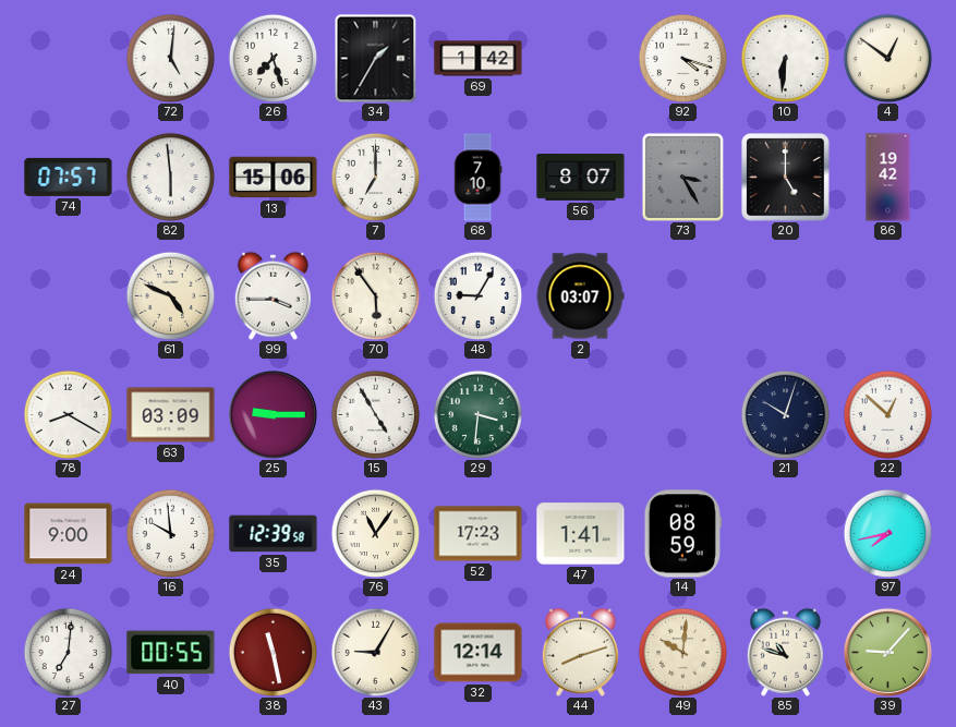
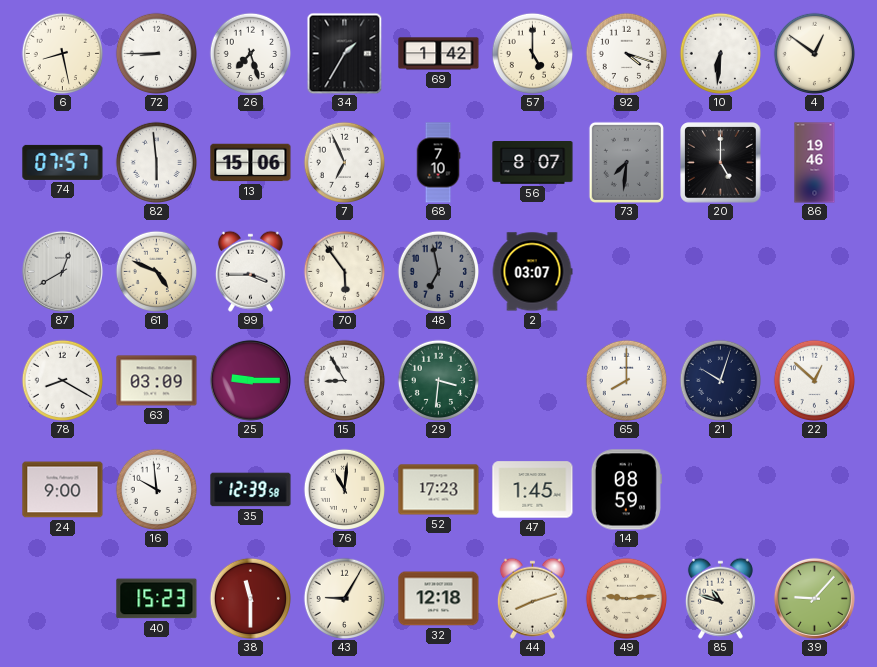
6: none -> 8:28 (62, 53)
72: 5:01 -> 8:45 (156, 53)
57: none -> 5:00 (532, 53)
7: 7:00 -> 6:56 (344, 162)
73: 3:25 -> 7:31 (626, 162)
86: 19:42 -> 19:46 (815, 163)
87: none -> 12:40 (62, 271)
48: 9:05 -> 6:58 (438, 271)
48 dial: white -> grey (438, 271)
15: 4:55 -> 8:55 (344, 380)
65: none -> 8:00 (626, 380)
76: 11:06 -> 11:01 (344, 489)
47: 1:41 -> 1:45 (533, 490)
97: 7:43 -> none (887, 533)
27: 7:01 -> none (68, 652)
40: 00:55 -> 15:23 (157, 599)
38: 11:28 -> 11:30 (250, 598)
32: 12:14 -> 12:18 (439, 599)
49: 10:01 -> 9:14 (626, 598)
